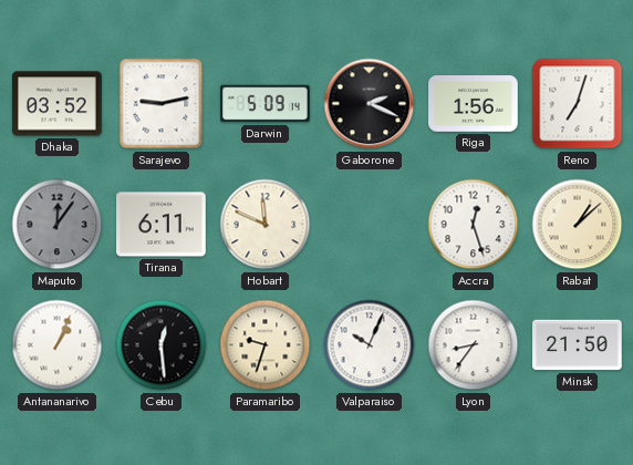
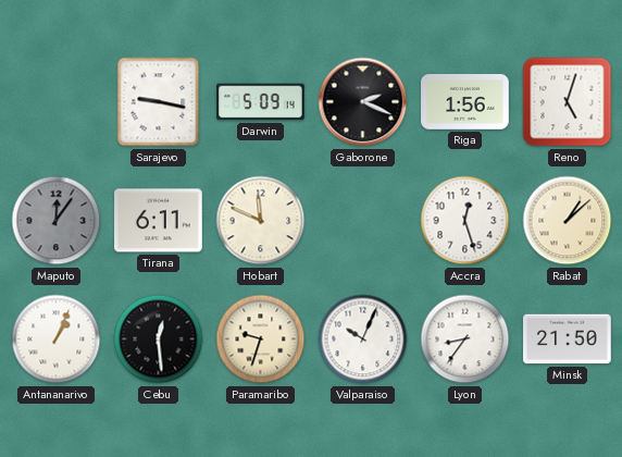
Dhaka: 03:52 -> none (58, 104)
Sarajevo: 9:13 -> 9:17 (159, 102)
Reno: 7:03 -> 5:03 (568, 102)
